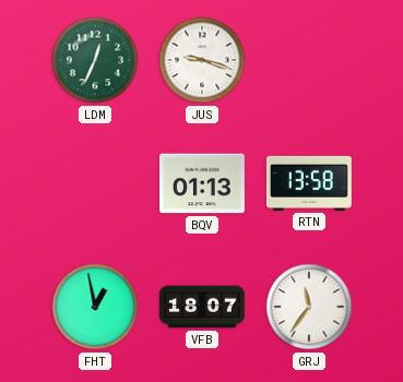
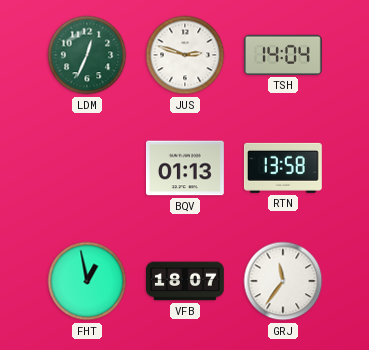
JUS: 9:18 -> 2:48 (185, 55)
TSH: none -> 14:04 (283, 55)
